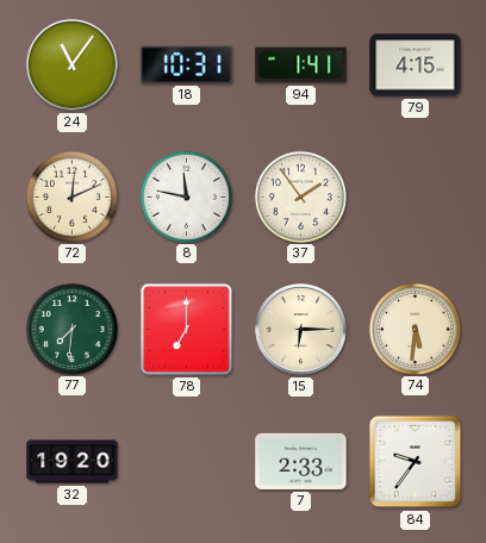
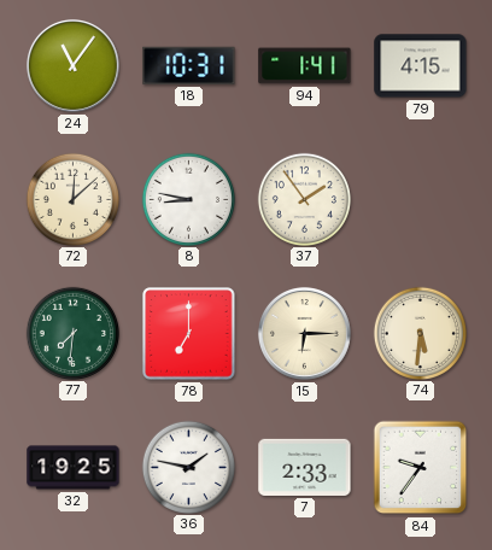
72: 12:11 -> 12:08 (72, 199)
8: 11:47 -> 8:47 (188, 199)
32: 19:20 -> 19:25 (74, 468)
36: none -> 1:47 (188, 467)
